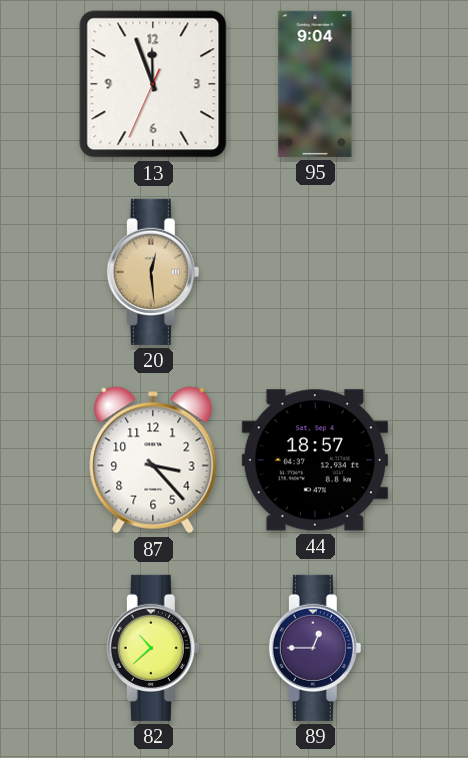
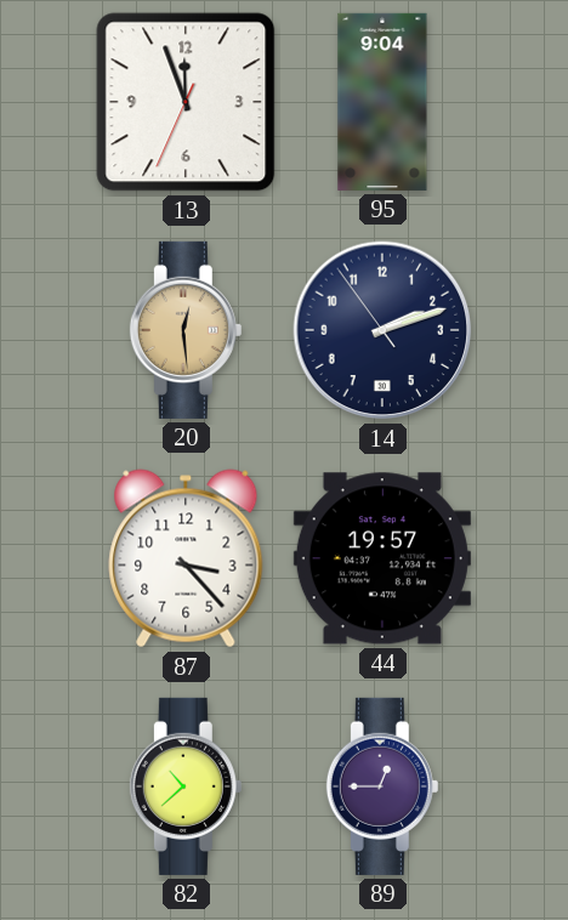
14: none -> 2:11 (382, 330)
44: 18:57 -> 19:57 (382, 558)
